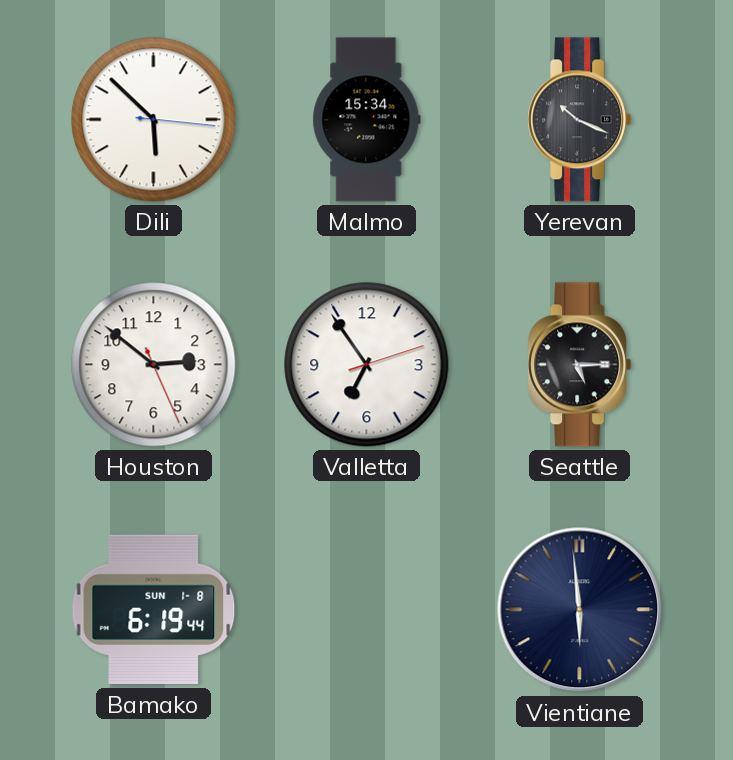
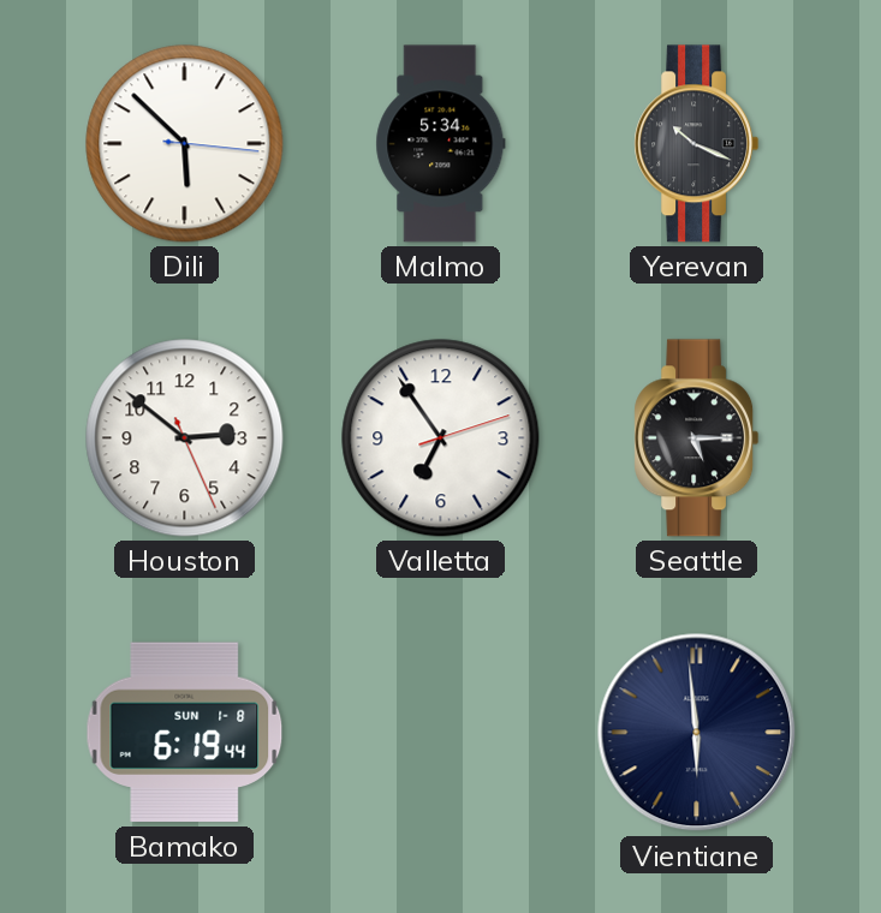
Malmo: 15:34 -> 5:34 (441, 144)
